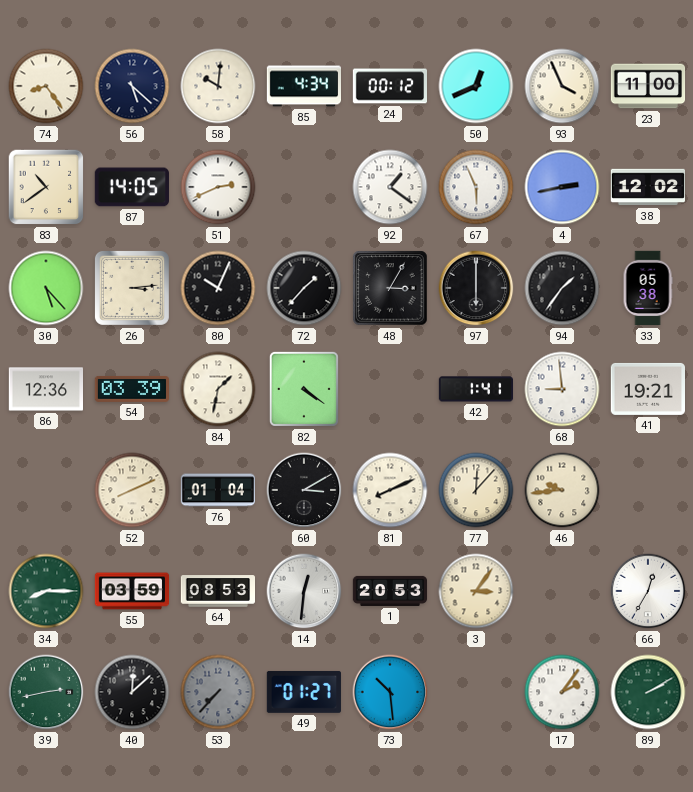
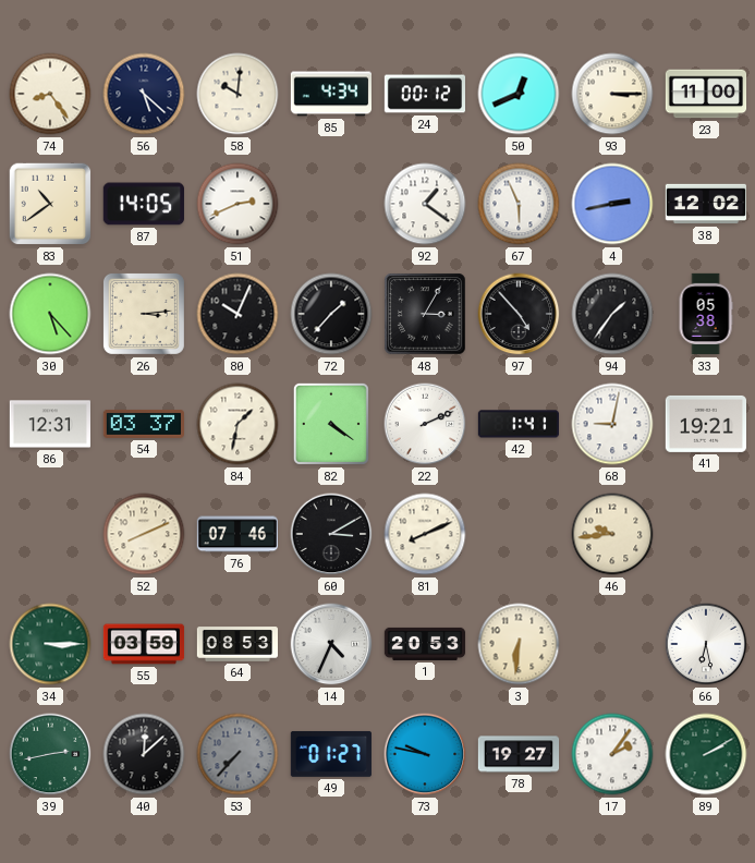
93: 3:56 -> 3:15 (612, 94)
97: 6:00 -> 4:53 (519, 314)
86: 12:36 -> 12:31 (49, 424)
54: 03:39 -> 03:37 (143, 424)
22: none -> 2:11 (425, 424)
68: 8:59 -> 9:02 (612, 424)
76: 01:04 -> 07:46 (236, 534)
77: 12:07 -> none (476, 490)
34: 8:15 -> 3:15 (50, 644)
14: 12:31 -> 4:34 (331, 644)
3: 3:06 -> 6:31 (519, 644)
66: 12:35 -> 6:28 (706, 644)
73: 10:29 -> 9:47 (425, 754)
78: none -> 19:27 (519, 754)
